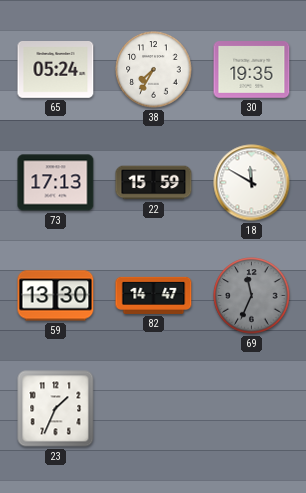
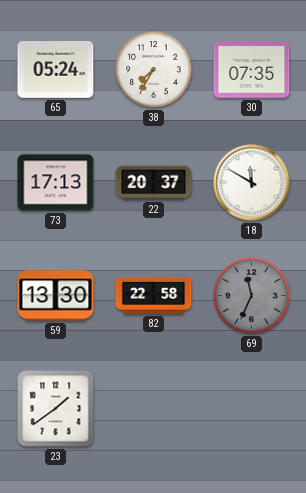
30: 19:35 -> 07:35 (252, 70)
22: 15:59 -> 20:37 (154, 183)
82: 14:47 -> 22:58 (154, 295)
23: 1:34 -> 1:39 (56, 409)
